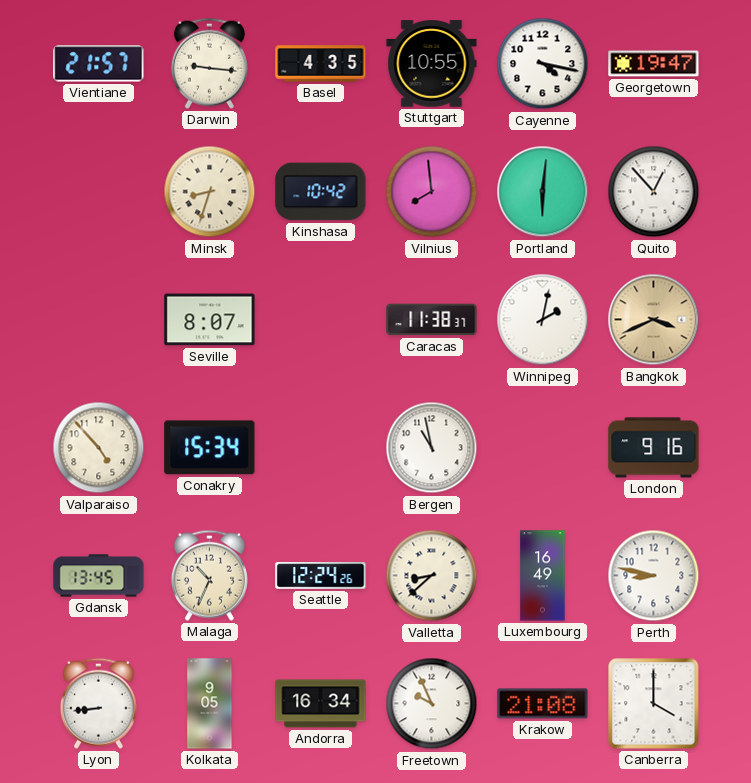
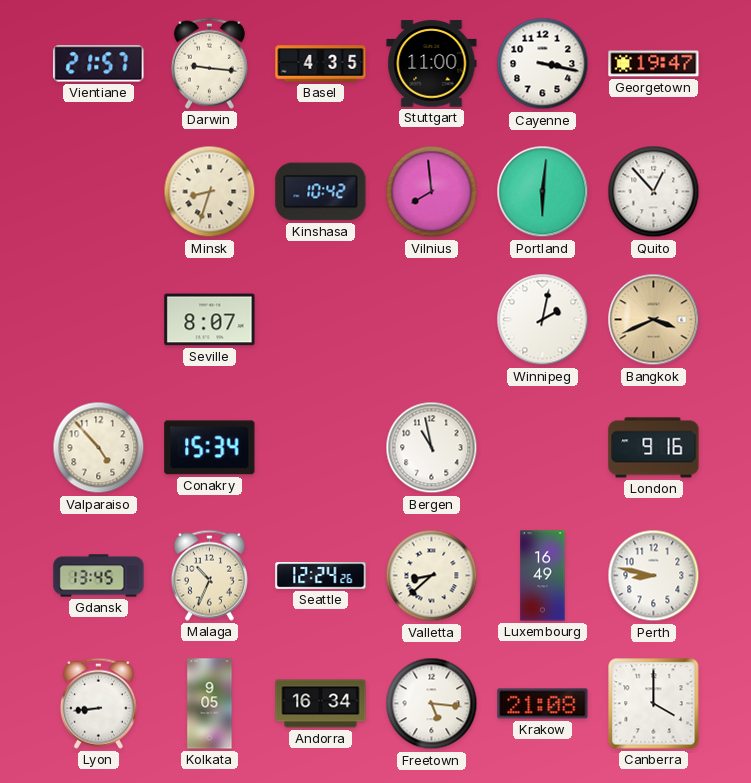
Stuttgart: 10:55 -> 11:00 (432, 64)
Cayenne: 4:17 -> 3:17 (543, 64)
Caracas: 11:38 -> none (432, 320)
Freetown: 9:56 -> 5:16 (432, 704)
